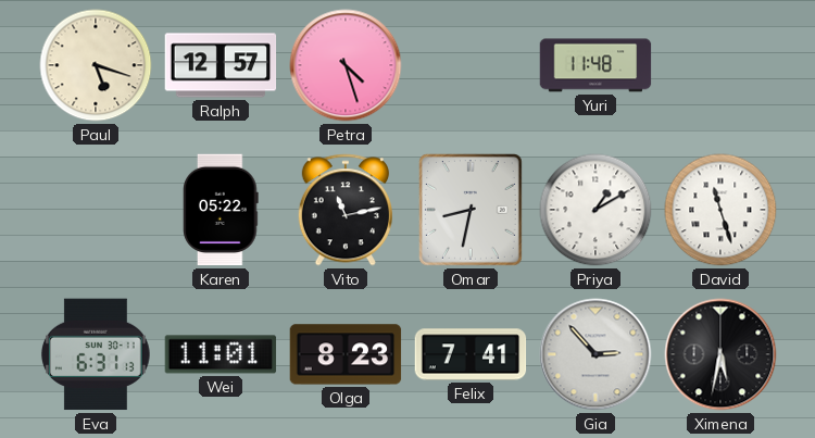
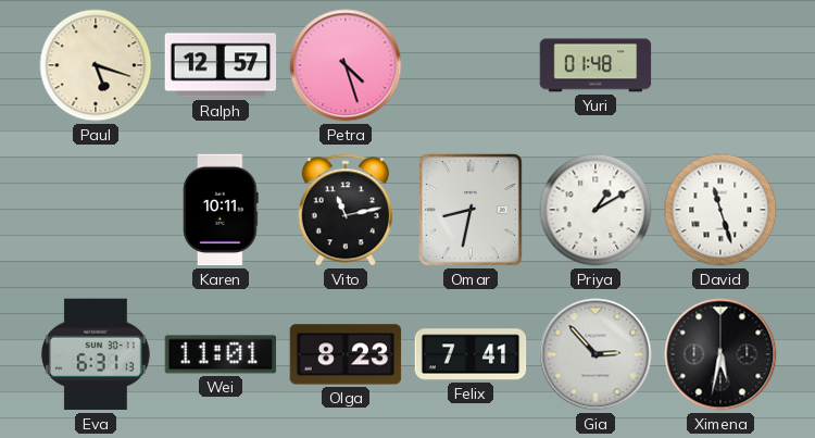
Yuri: 11:48 -> 01:48 (595, 65)
Karen: 05:22 -> 10:11 (221, 210)
